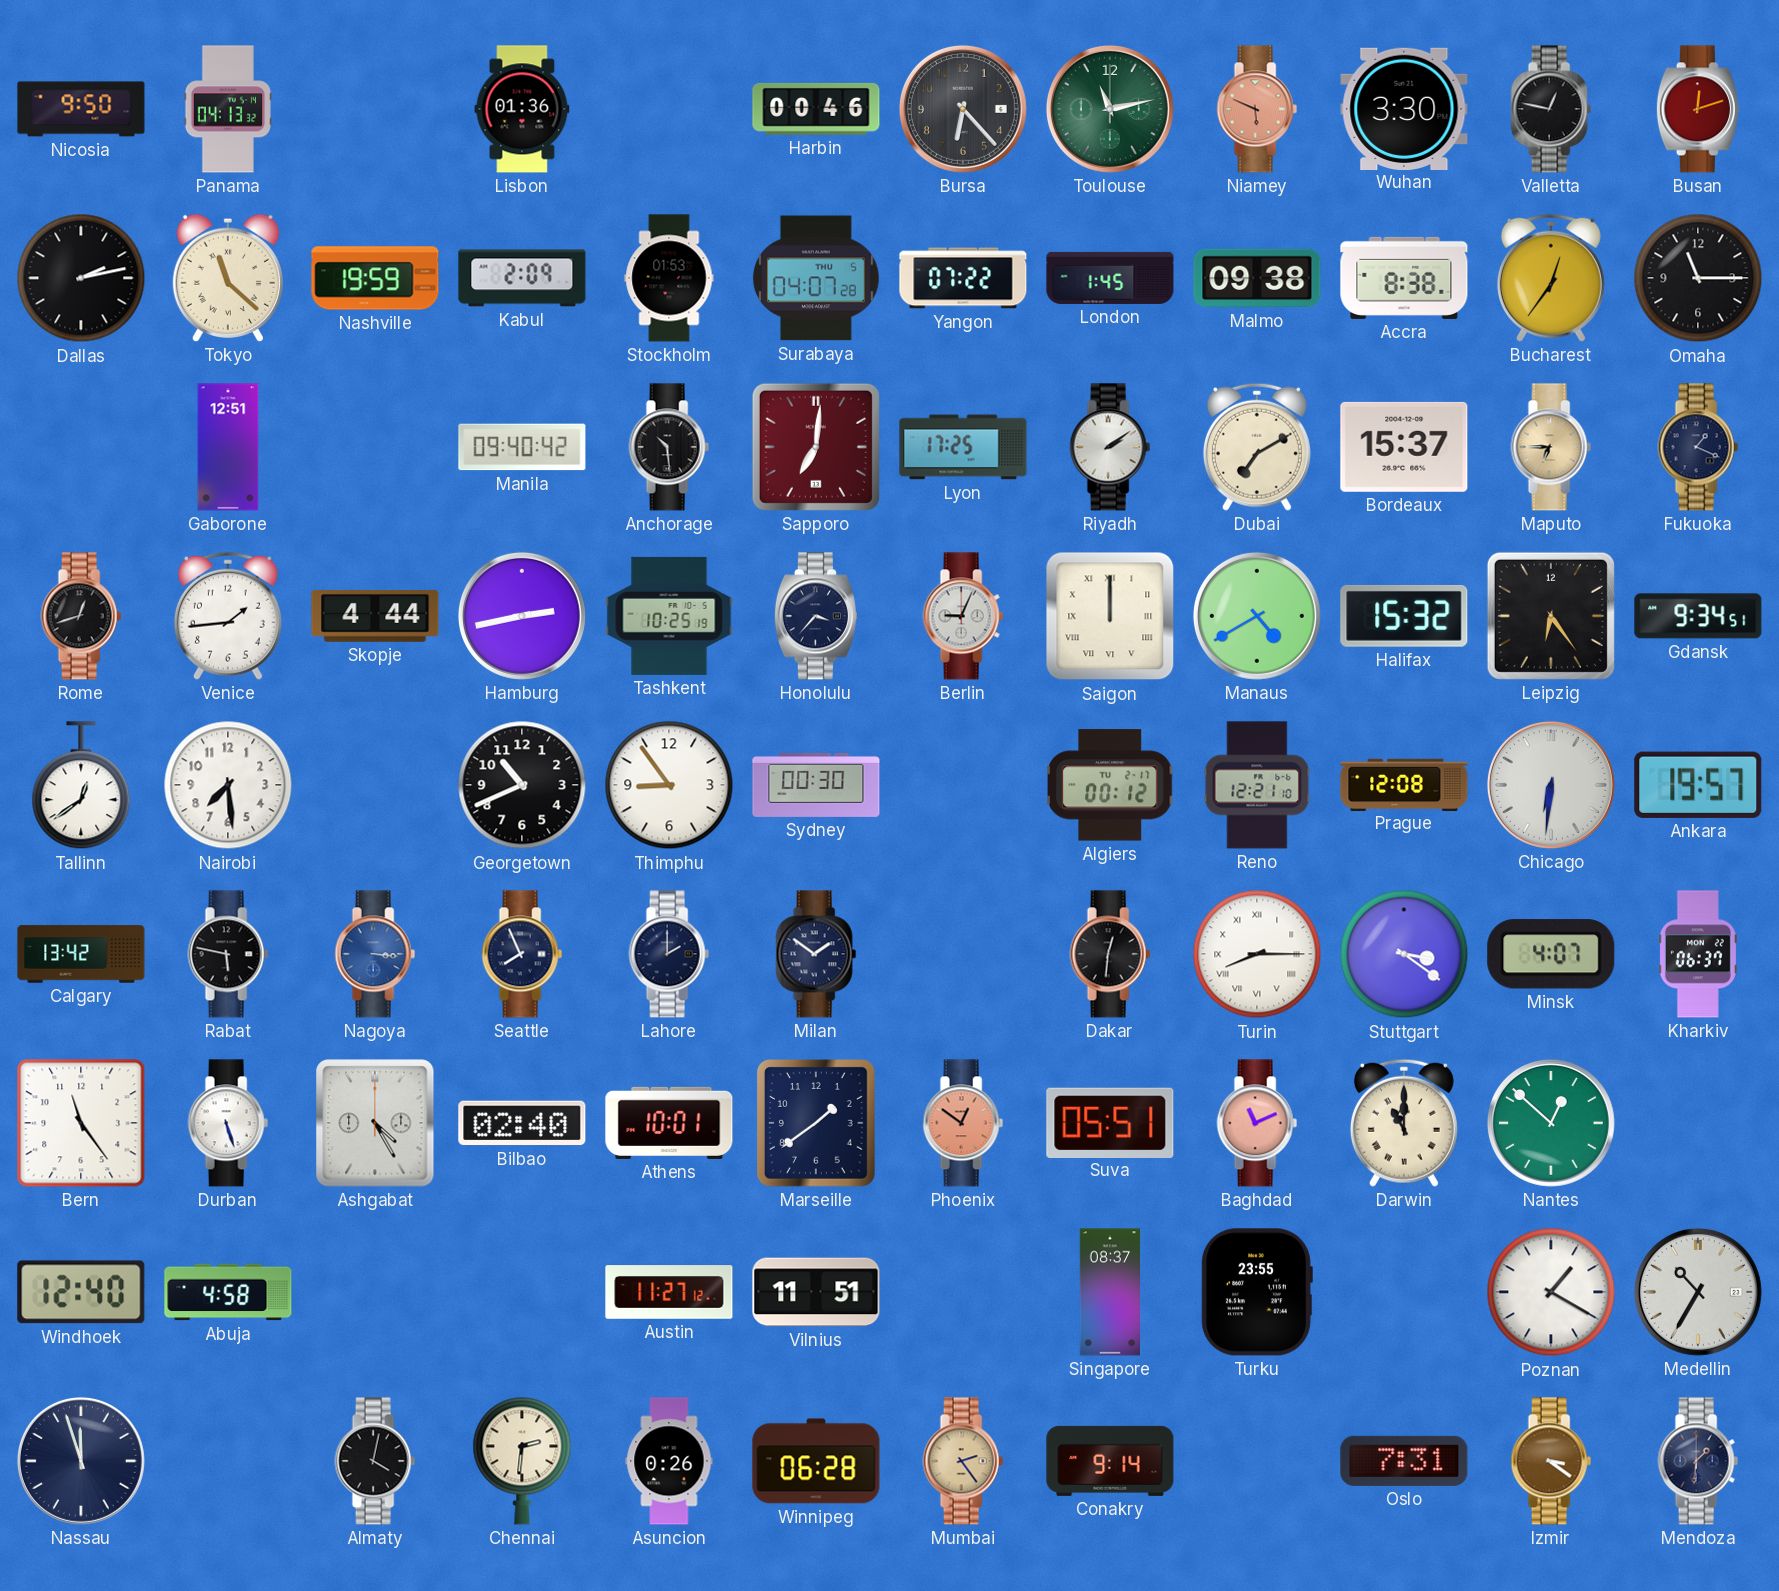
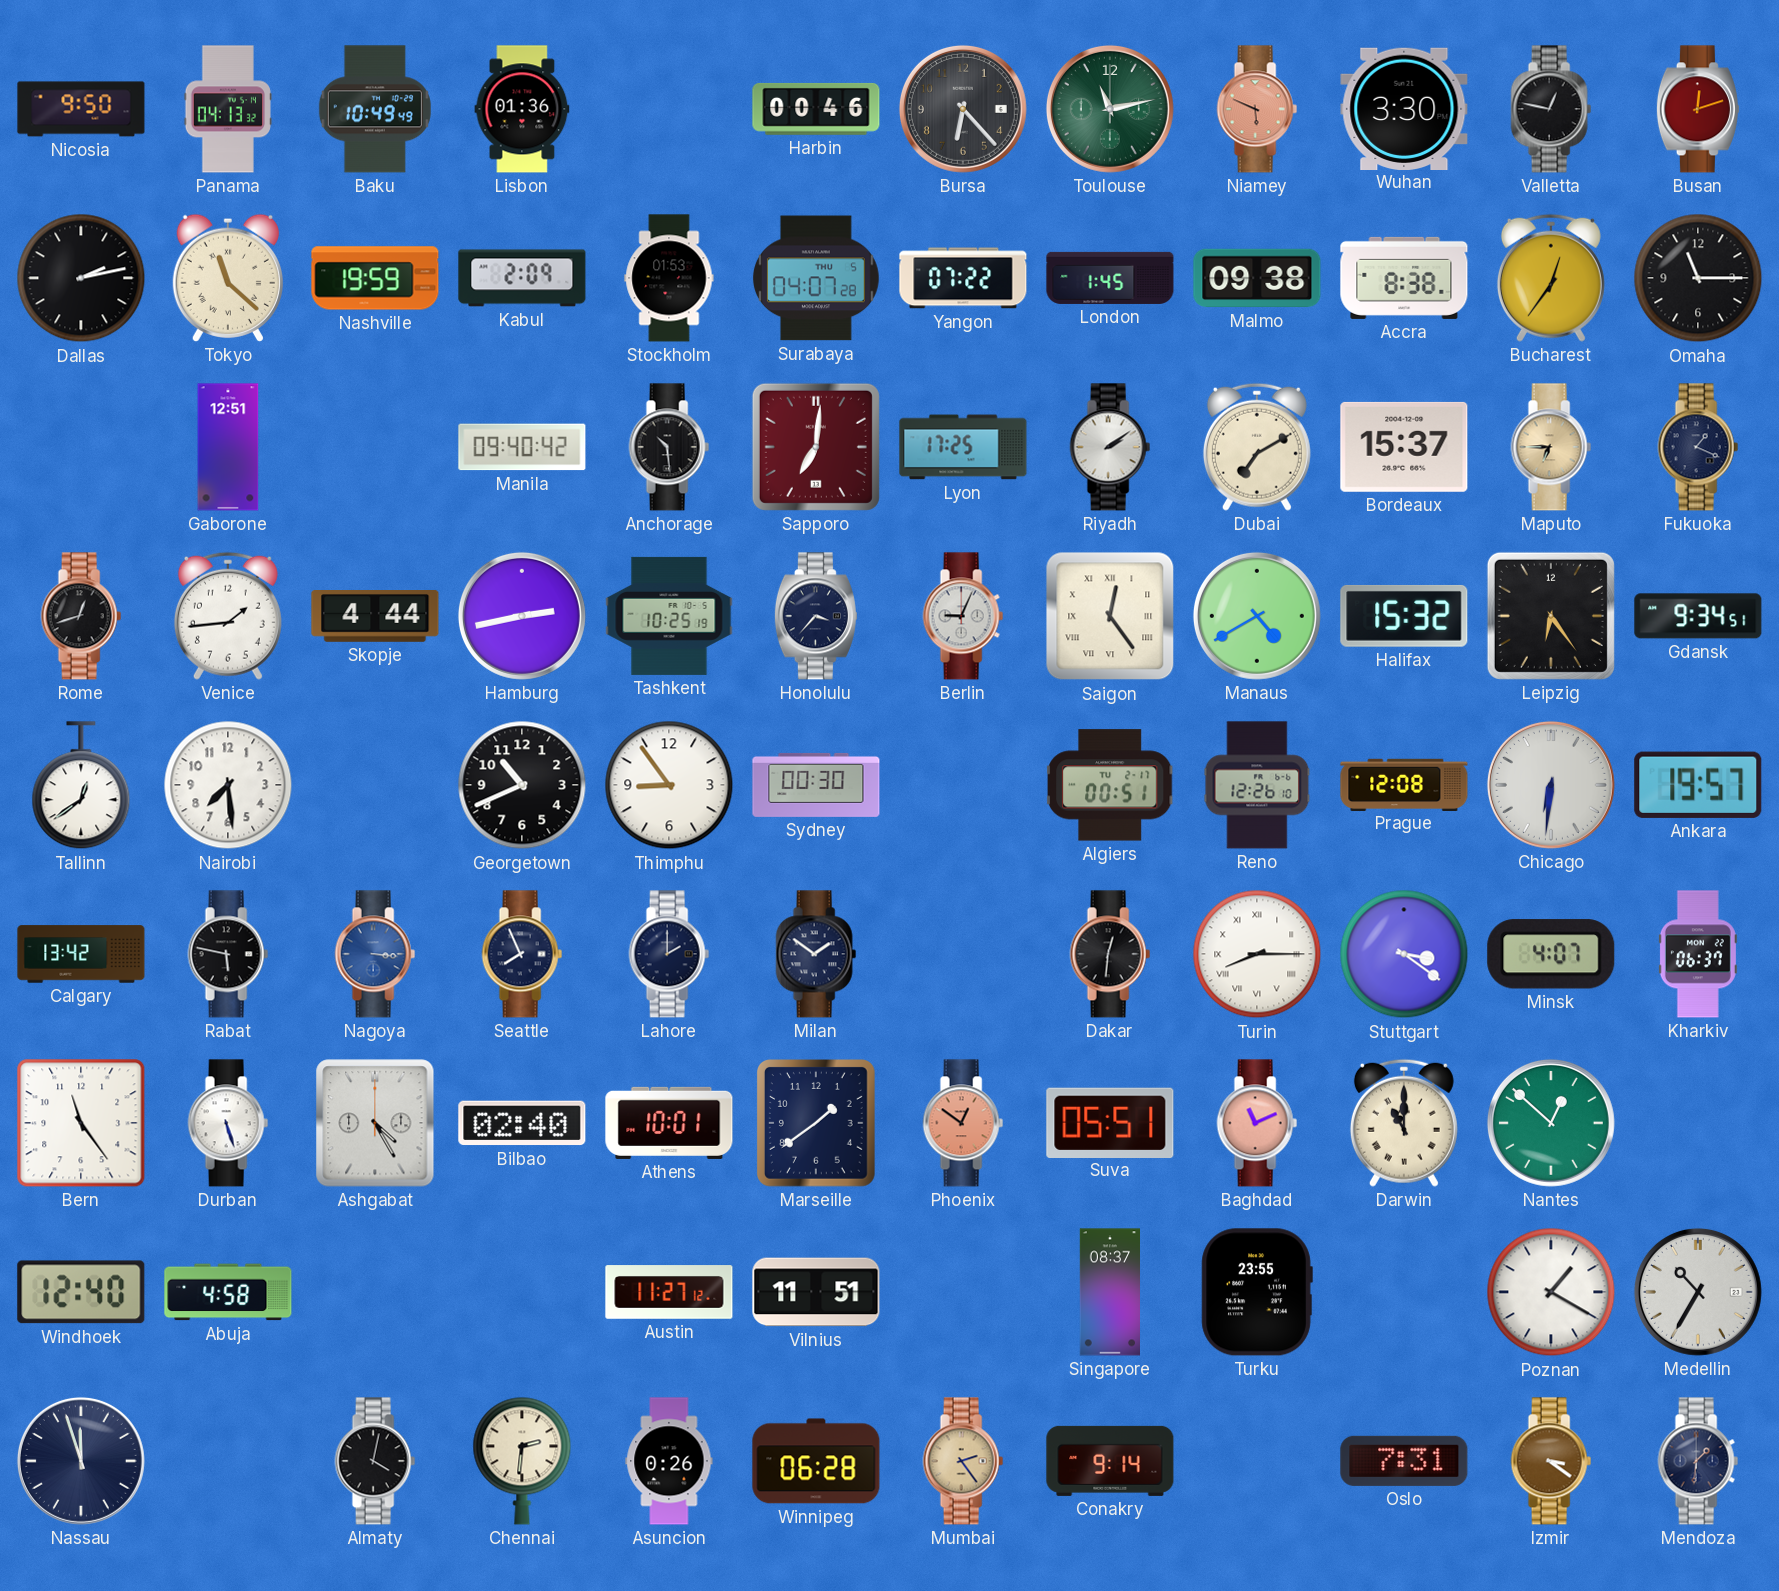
Baku: none -> 10:49 (375, 109)
Saigon: 12:00 -> 12:24 (1110, 616)
Algiers: 00:12 -> 00:51 (1111, 785)
Reno: 12:21 -> 12:26 (1257, 785)
